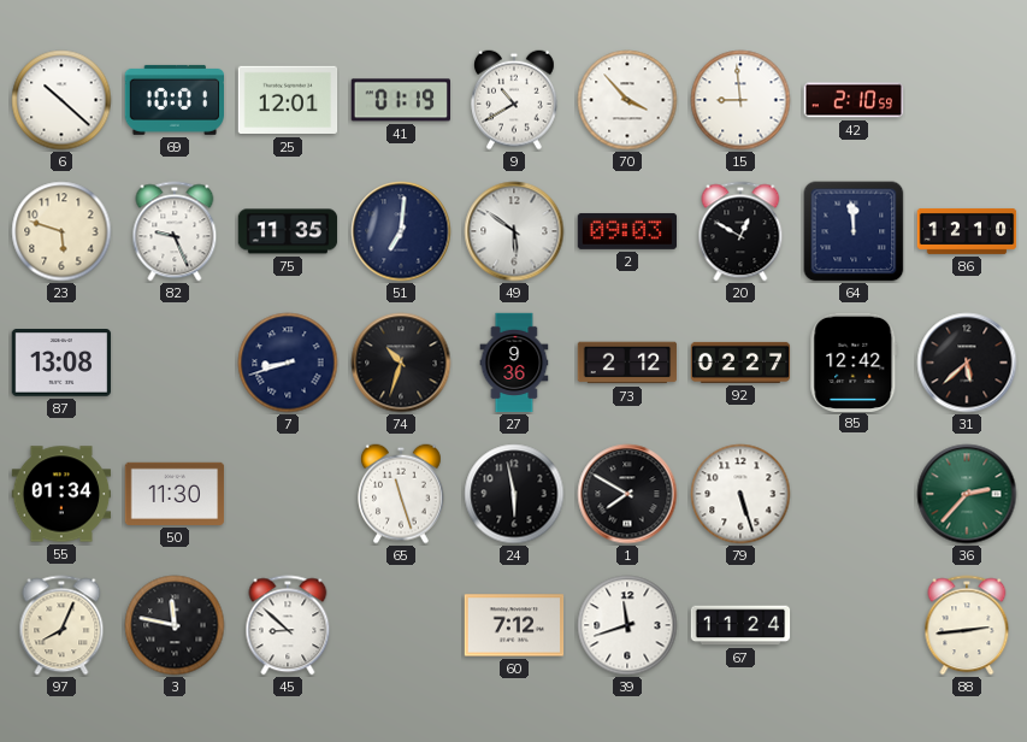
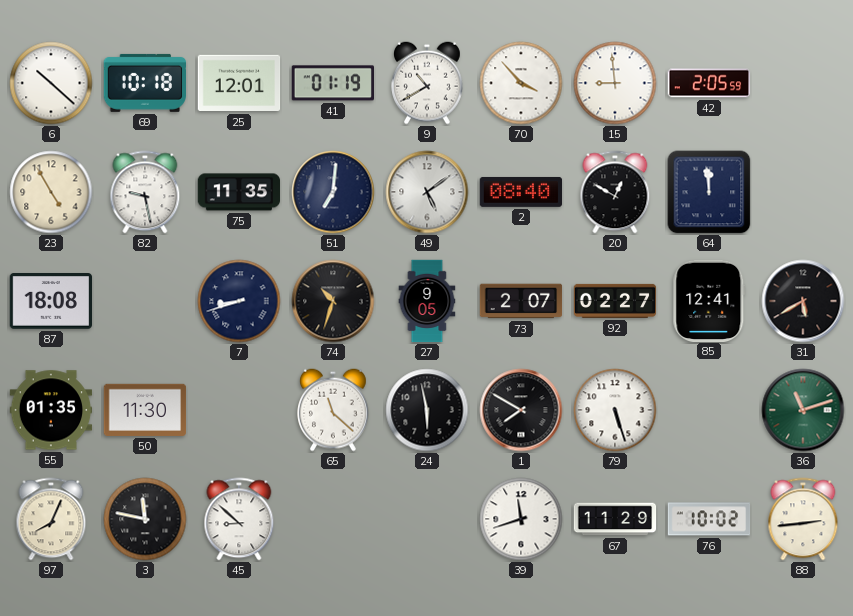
69: 10:01 -> 10:18 (145, 83)
42: 2:10 -> 2:05 (709, 83)
23: 5:48 -> 4:55 (51, 192)
82: 9:26 -> 9:28 (145, 192)
49: 5:51 -> 5:09 (427, 192)
2: 09:03 -> 08:40 (521, 192)
86: 12:10 -> none (967, 231)
87: 13:08 -> 18:08 (51, 302)
27: 9:36 -> 9:05 (427, 301)
73: 2:12 -> 2:07 (521, 301)
85: 12:42 -> 12:41 (709, 300)
31: 5:38 -> 5:40 (803, 301)
55: 01:34 -> 01:35 (51, 410)
65: 11:27 -> 11:22 (334, 410)
36: 2:37 -> 11:12 (803, 410)
60: 7:12 -> none (514, 625)
67: 11:24 -> 11:29 (615, 519)
76: none -> 10:02 (709, 519)
